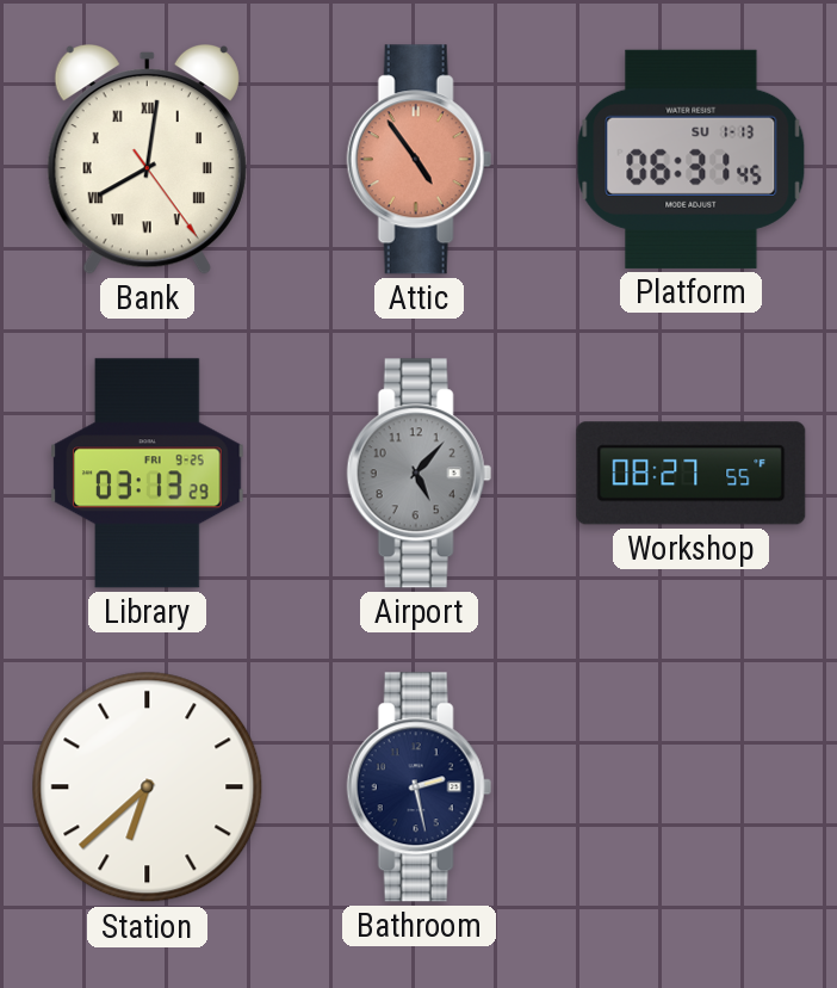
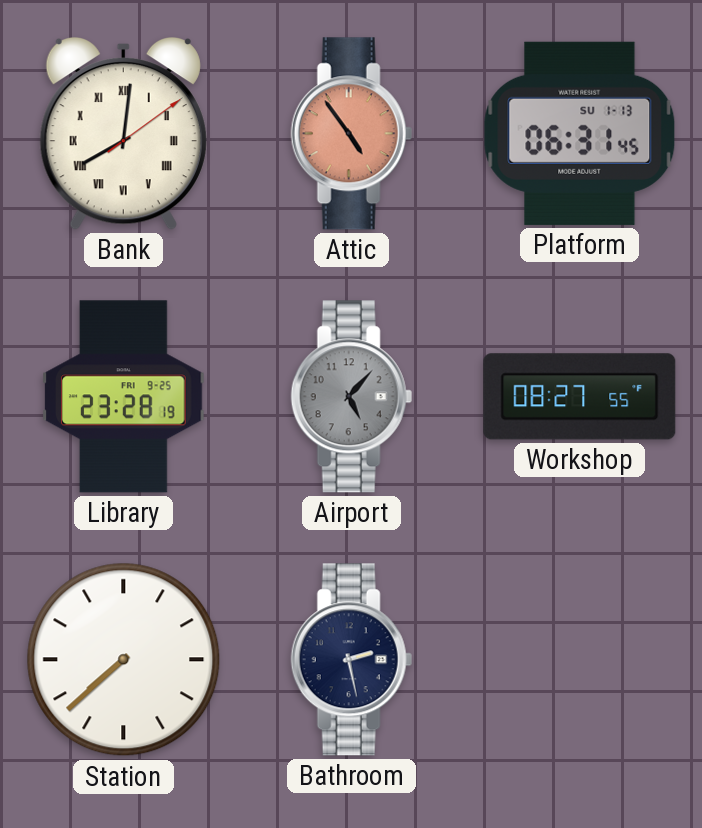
Bank: 8:01:24 -> 8:01:09 (123, 134)
Library: 03:13 -> 23:28 (124, 397)
Station: 6:38 -> 7:38 (124, 660)
